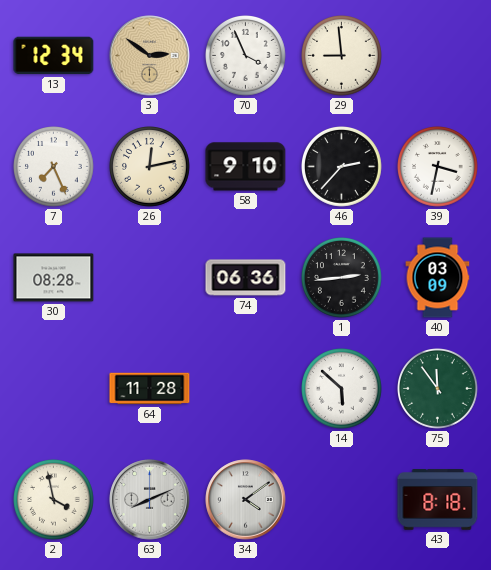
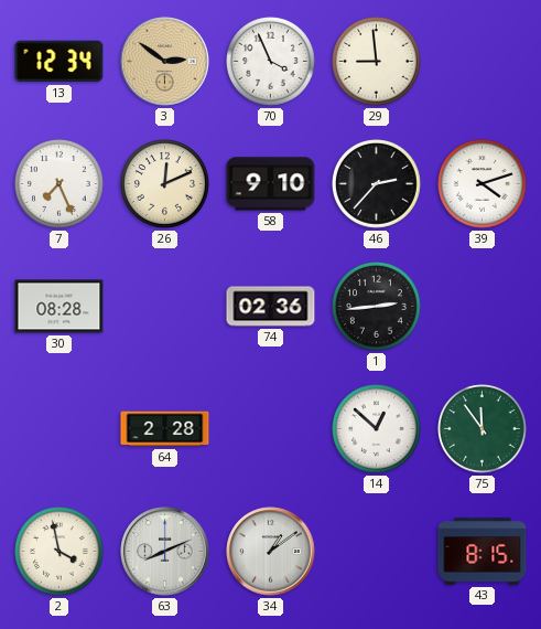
26: 12:13 -> 12:11 (165, 184)
39: 3:32 -> 4:12 (483, 184)
74: 06:36 -> 02:36 (271, 307)
40: 03:09 -> none (438, 278)
64: 11:28 -> 2:28 (165, 429)
14: 5:52 -> 12:52 (377, 429)
34: 4:09 -> 1:09 (271, 552)
43: 8:18 -> 8:15 (483, 552)
